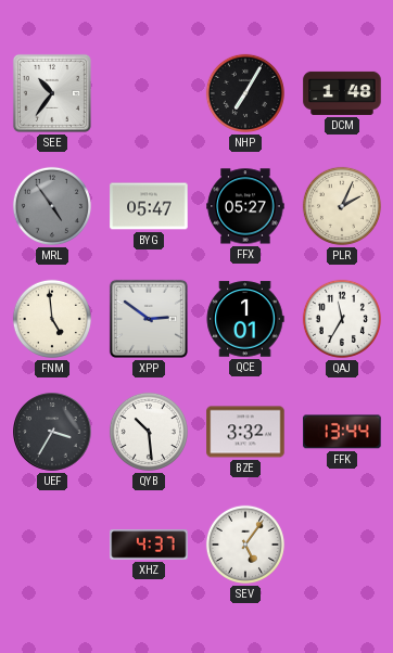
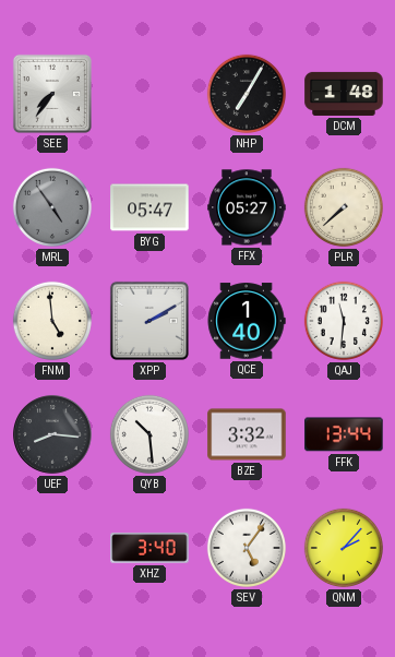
SEE: 10:36 -> 7:36 (52, 94)
PLR: 2:04 -> 7:38 (344, 207)
XPP: 2:51 -> 2:10 (149, 321)
QCE: 1:01 -> 1:40 (247, 321)
QAJ: 11:35 -> 11:31 (344, 321)
UEF: 3:35 -> 8:16 (52, 434)
XHZ: 4:37 -> 3:40 (149, 548)
QNM: none -> 2:07 (344, 548)
